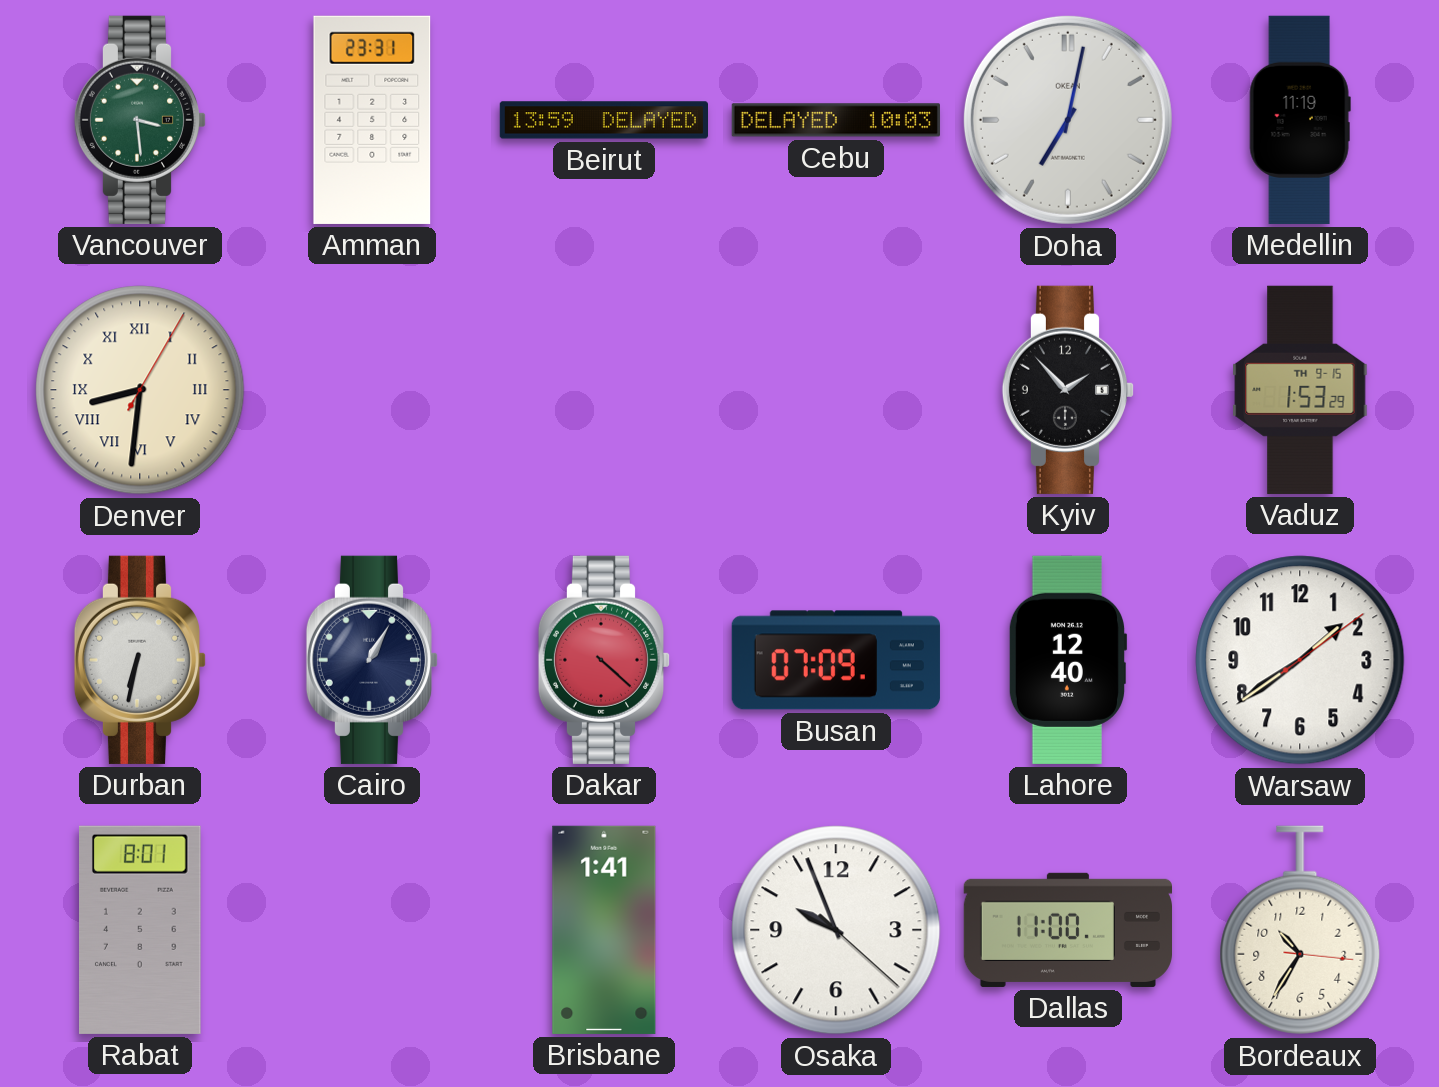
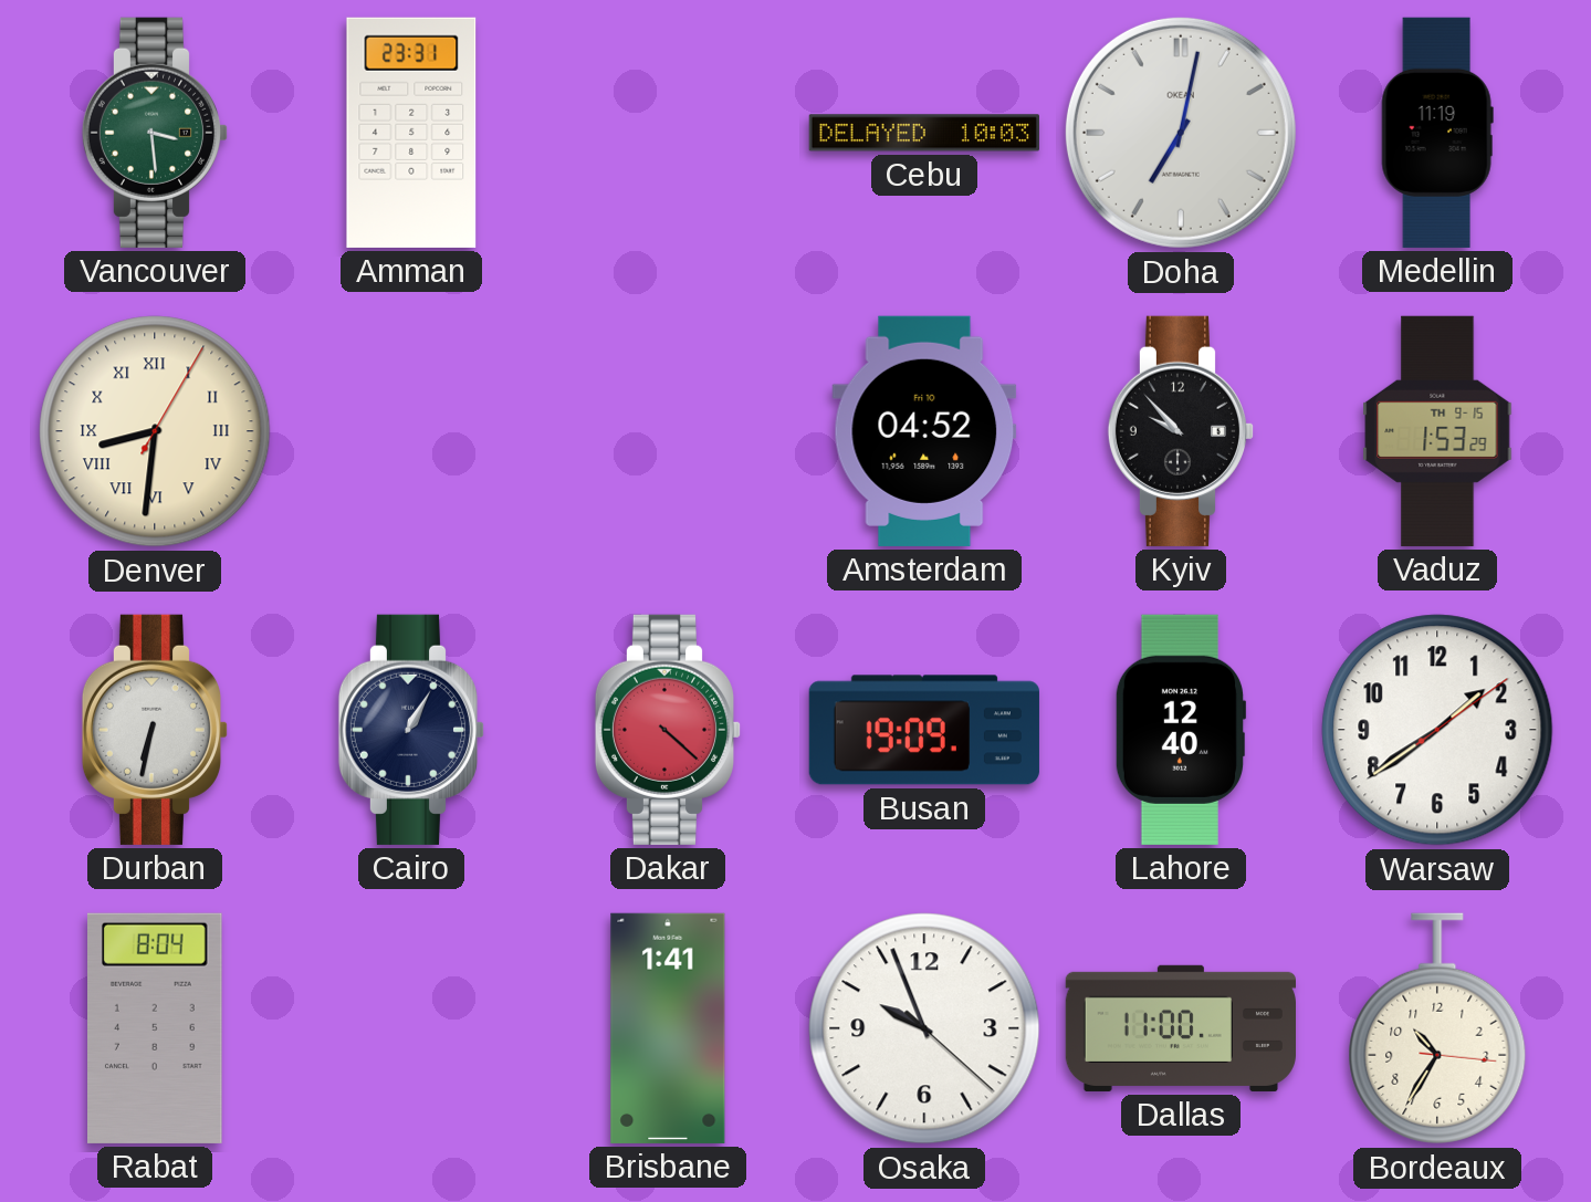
Beirut: 13:59 -> none (603, 120)
Amsterdam: none -> 04:52 (924, 431)
Kyiv: 1:53 -> 9:53 (1181, 431)
Busan: 07:09 -> 19:09 (924, 730)
Rabat: 8:01 -> 8:04 (156, 1028)
